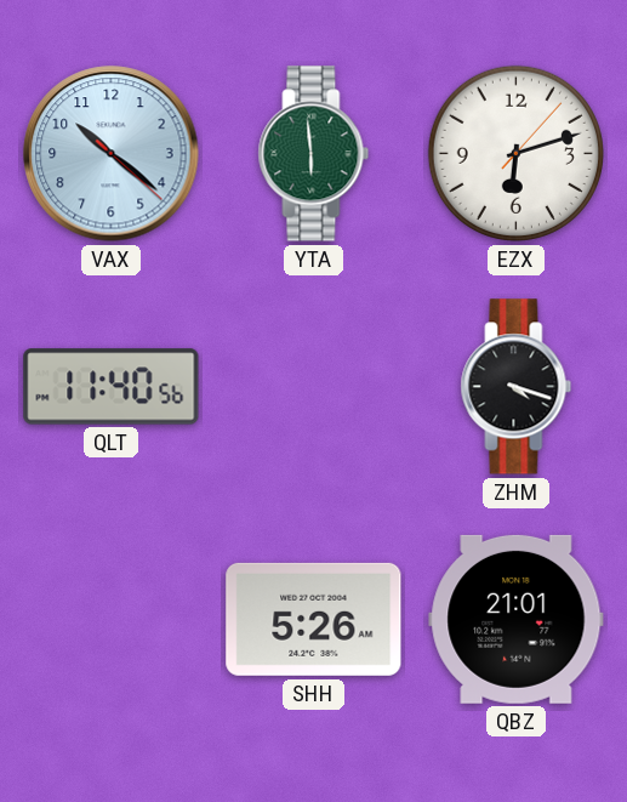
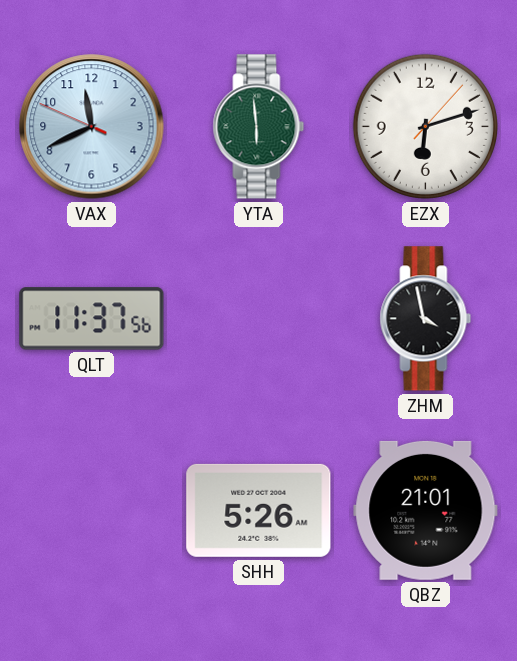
VAX: 10:21 -> 11:40 (92, 127)
QLT: 11:40 -> 11:37 (92, 319)
ZHM: 4:18 -> 3:58 (426, 319)
